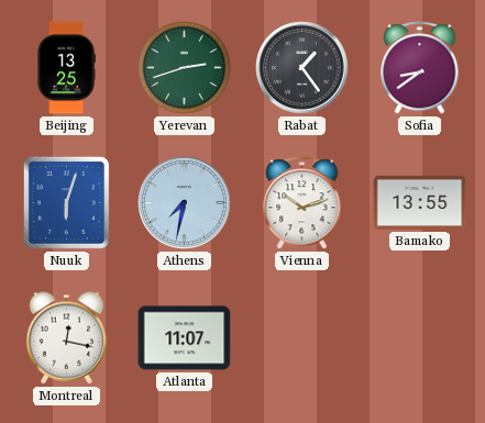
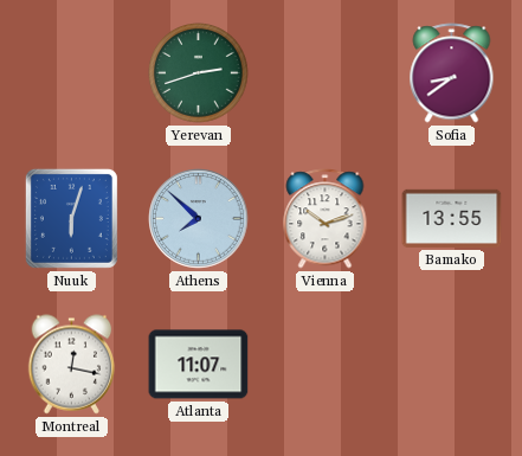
Beijing: 13:25 -> none (66, 68)
Rabat: 1:24 -> none (302, 68)
Athens: 7:32 -> 7:52 (199, 219)
